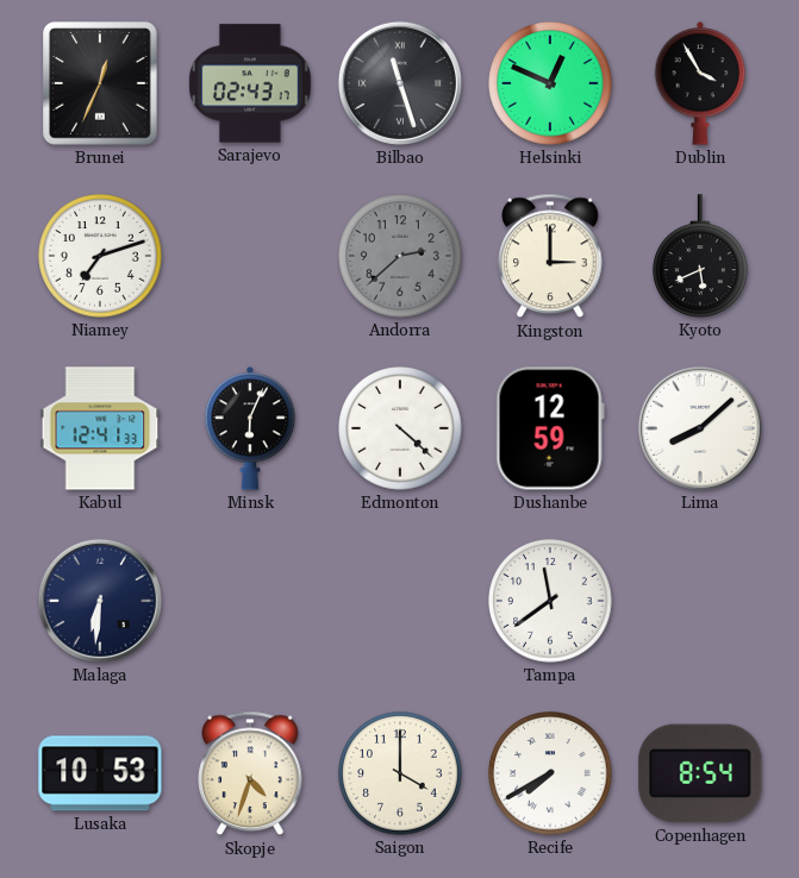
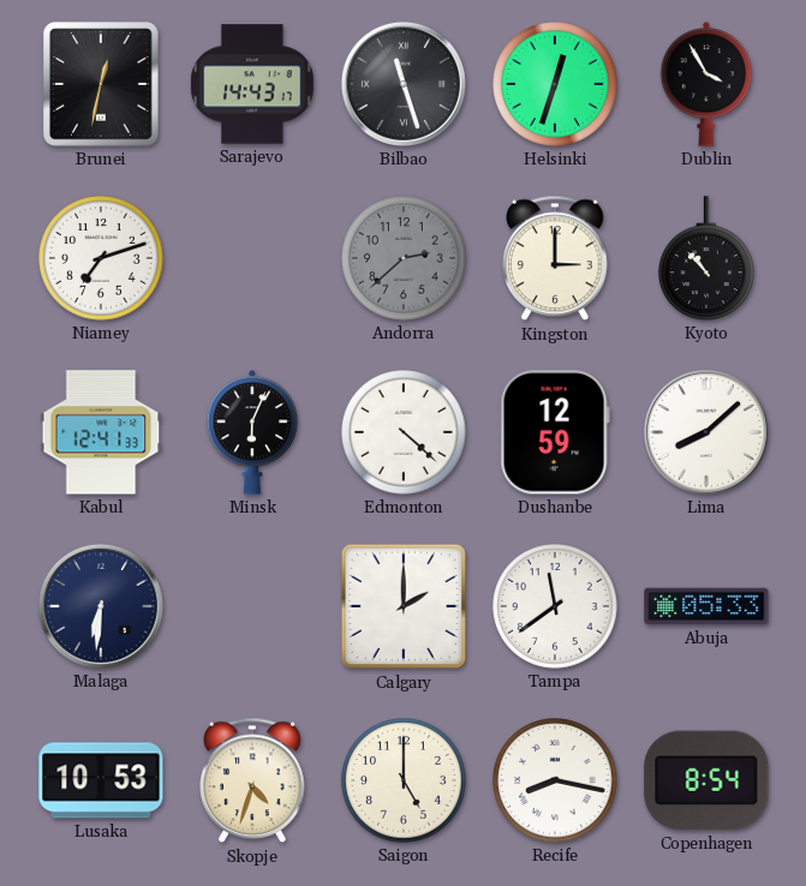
Brunei: 12:34 -> 12:32 (101, 84)
Sarajevo: 02:43 -> 14:43 (252, 84)
Helsinki: 12:49 -> 12:33 (555, 84)
Kyoto: 5:41 -> 10:53 (708, 258)
Calgary: none -> 2:00 (404, 606)
Abuja: none -> 05:33 (706, 606)
Saigon: 4:00 -> 5:00 (404, 780)
Recife: 7:40 -> 8:17 (555, 780)
